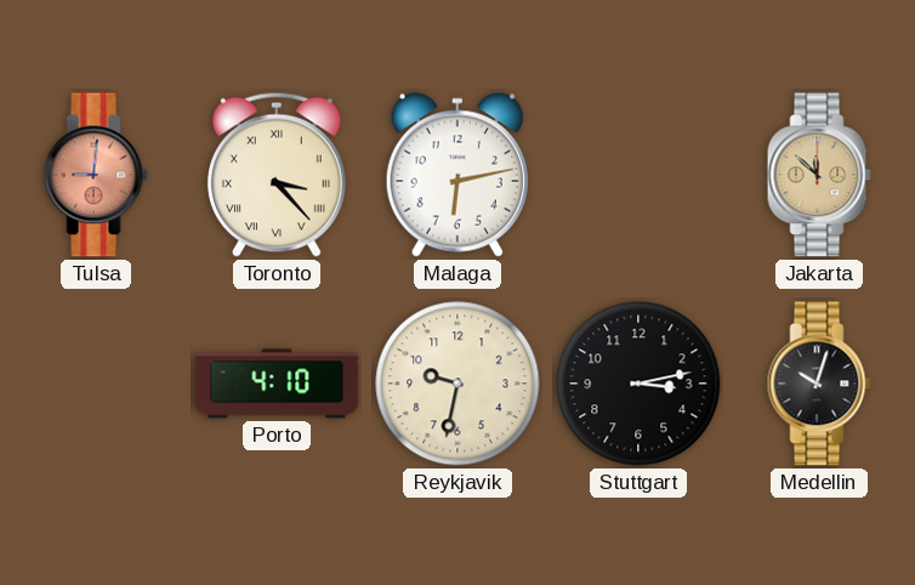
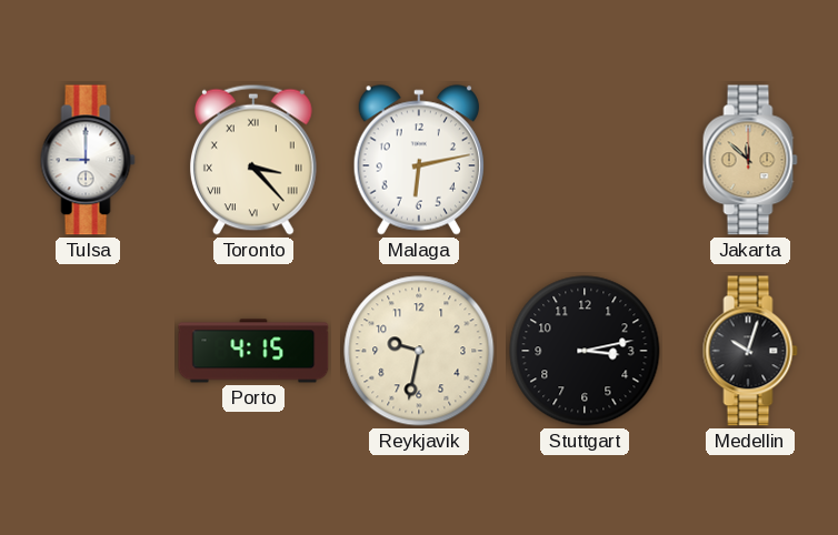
Tulsa: 9:01 -> 9:00 (88, 160)
Tulsa dial: salmon -> white (88, 160)
Porto: 4:10 -> 4:15 (253, 351)
